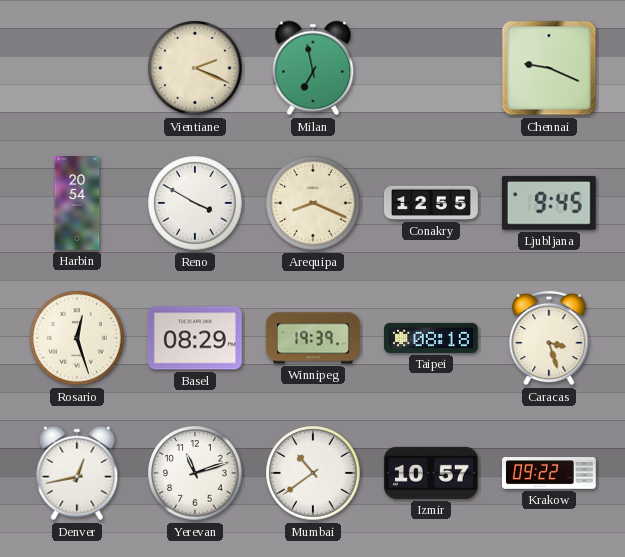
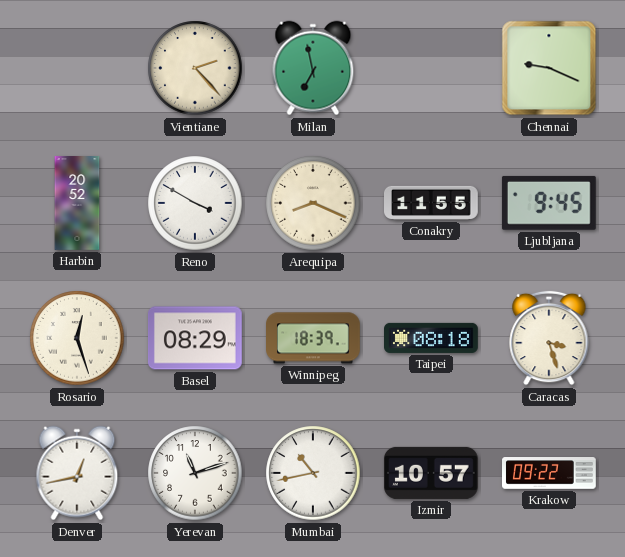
Vientiane: 2:19 -> 2:23 (195, 68)
Harbin: 20:54 -> 20:52 (77, 203)
Conakry: 12:55 -> 11:55 (432, 203)
Winnipeg: 19:39 -> 18:39 (314, 338)
Mumbai: 10:39 -> 10:43 (313, 473)
